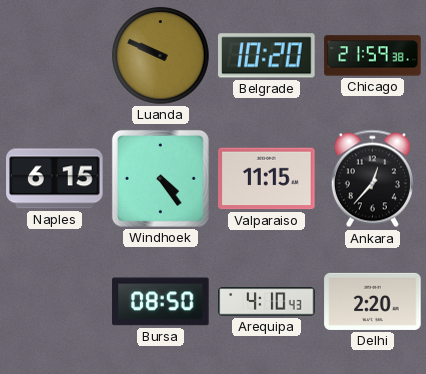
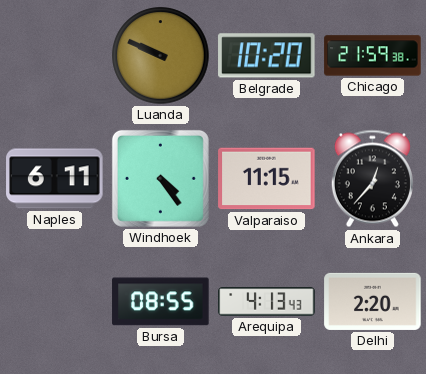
Naples: 6:15 -> 6:11 (55, 179)
Bursa: 08:50 -> 08:55 (161, 302)
Arequipa: 4:10 -> 4:13 (267, 302)
